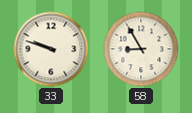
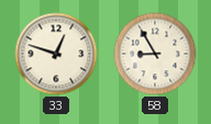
33: 9:48 -> 12:48 (56, 54)
